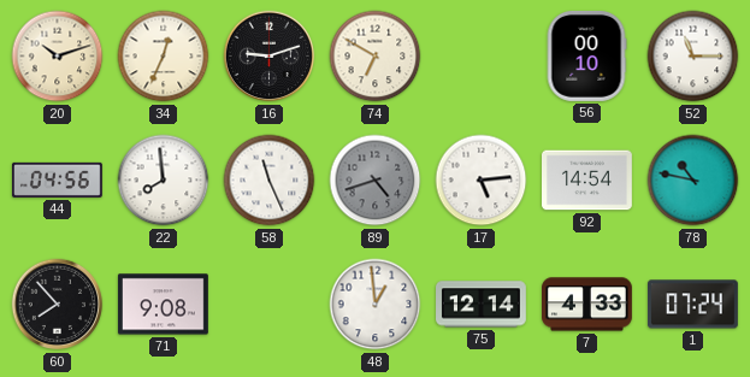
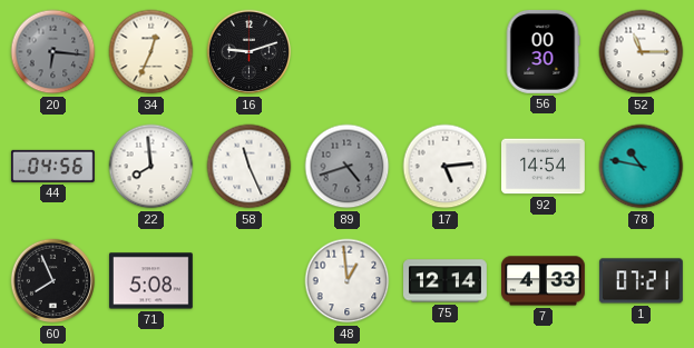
20: 10:12 -> 6:16 (53, 52)
20 dial: cream -> grey (53, 52)
74: 6:50 -> none (376, 57)
56: 00:10 -> 00:30 (543, 51)
60: 7:53 -> 7:56 (53, 281)
71: 9:08 -> 5:08 (150, 281)
1: 07:24 -> 07:21 (641, 281)
